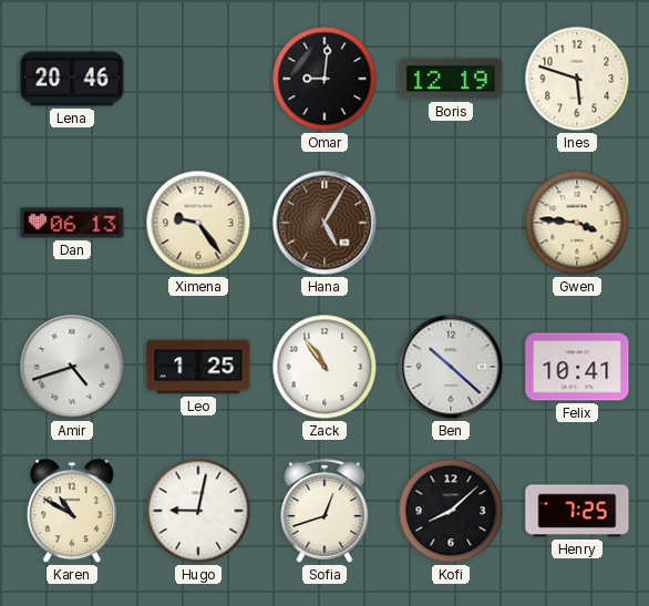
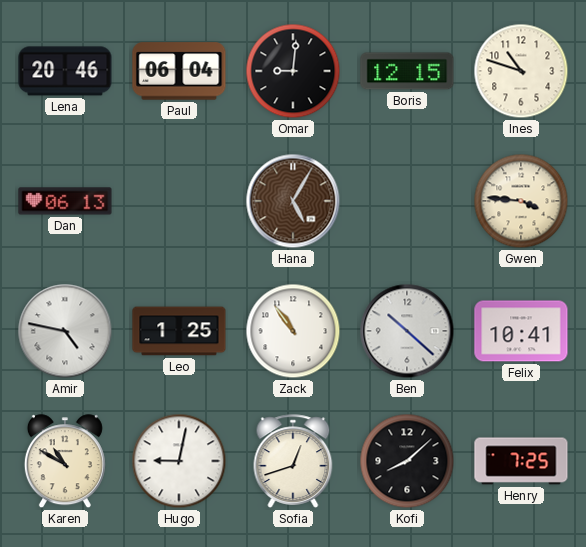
Paul: none -> 06:04 (179, 71)
Boris: 12:19 -> 12:15 (407, 71)
Ines: 5:48 -> 10:48 (521, 71)
Ximena: 9:24 -> none (198, 223)
Amir: 4:42 -> 4:47 (65, 331)
